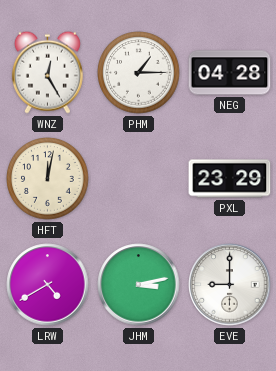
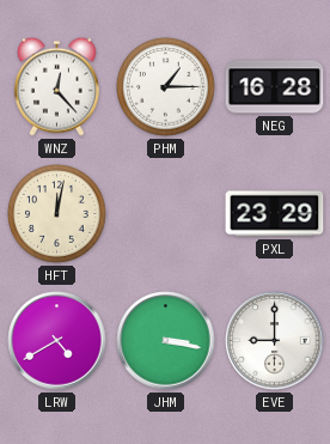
WNZ: 12:25 -> 12:23 (56, 86)
NEG: 04:28 -> 16:28 (275, 87)
JHM: 3:13 -> 3:17 (166, 341)
